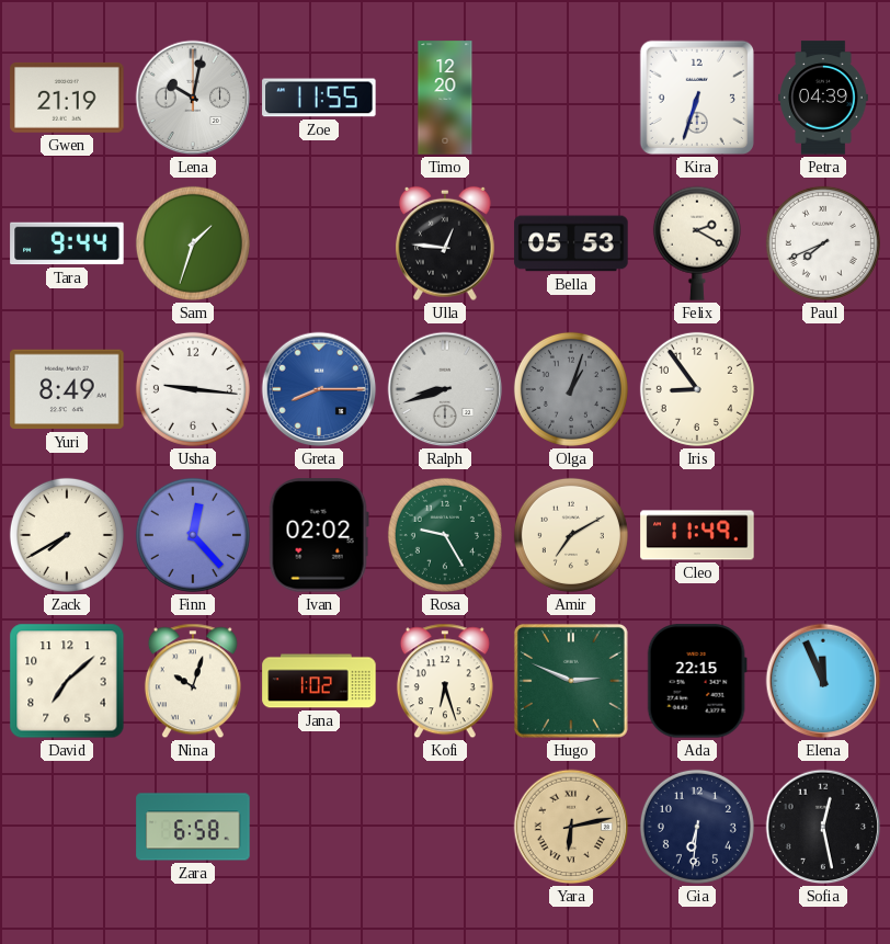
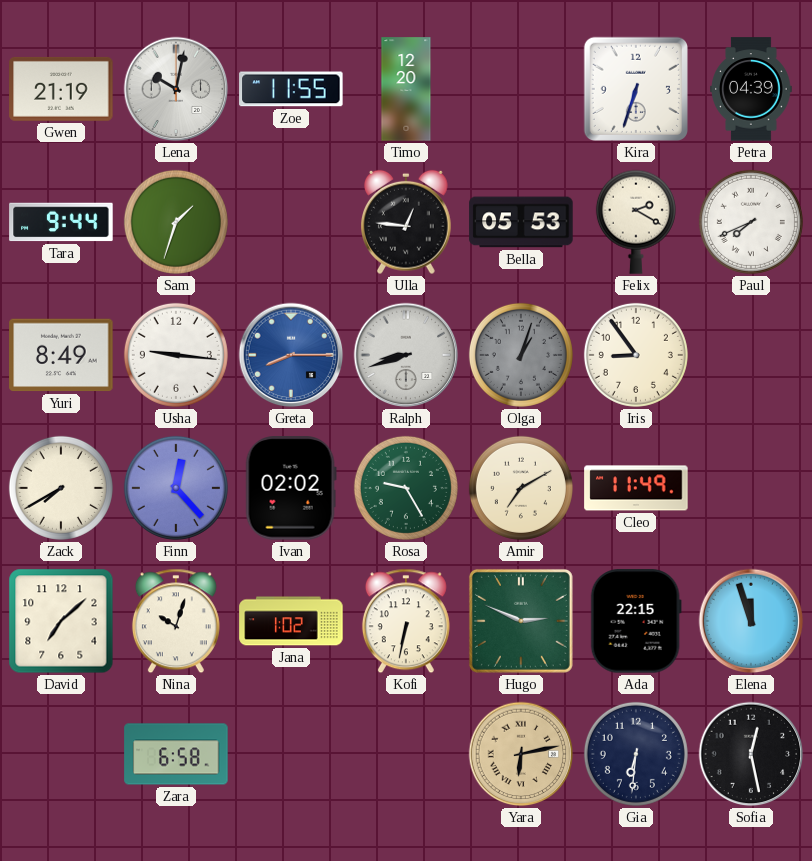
Kofi: 6:27 -> 6:32 (406, 621)
Elena: 11:56 -> 11:57 (751, 621)
